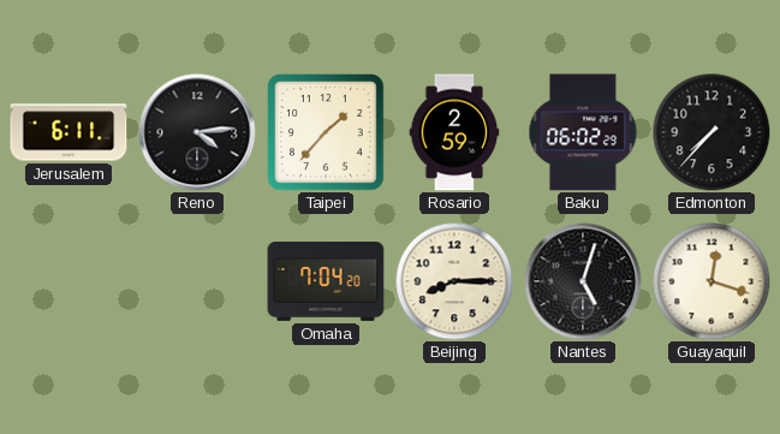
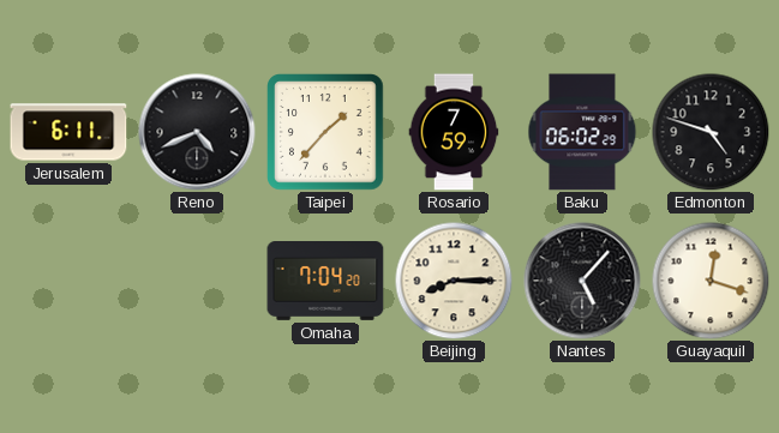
Reno: 4:14 -> 4:41 (197, 132)
Rosario: 2:59 -> 7:59 (454, 132)
Edmonton: 7:37 -> 4:48 (711, 132)
Nantes: 5:03 -> 5:07 (582, 281)
